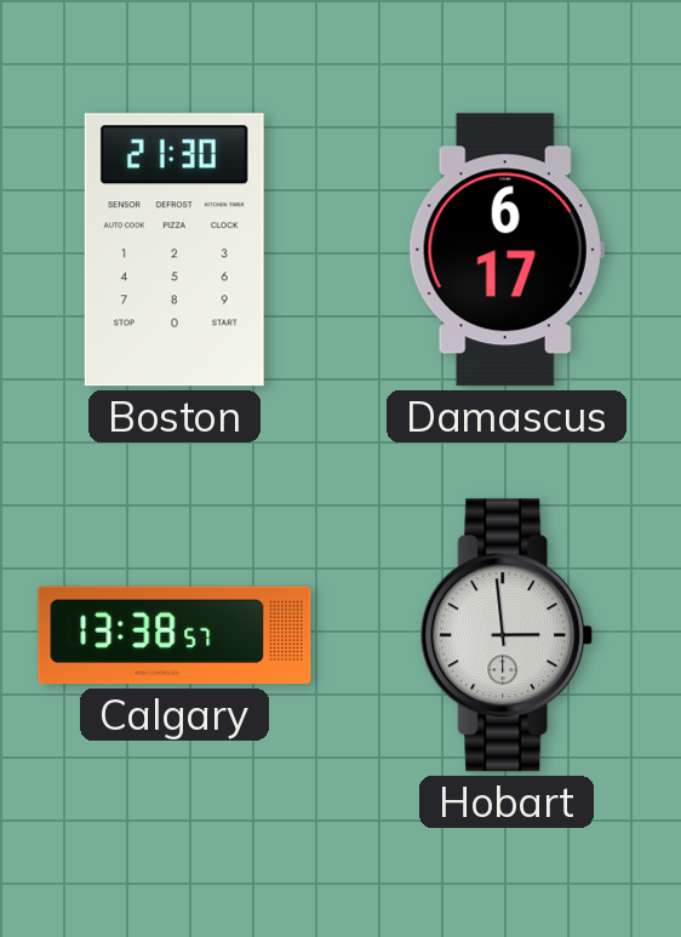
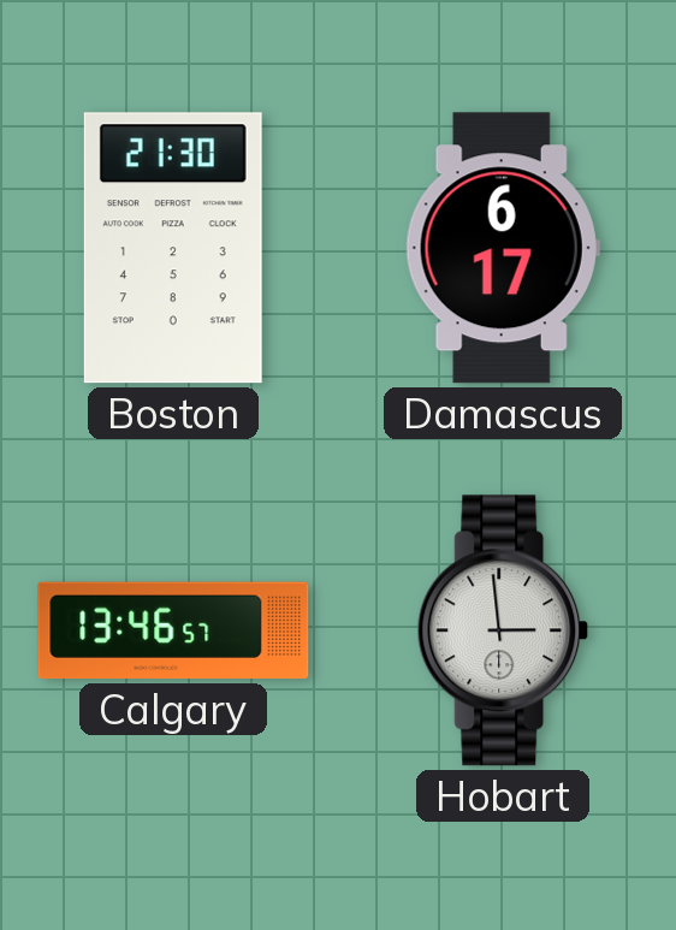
Calgary: 13:38 -> 13:46 (173, 630)
